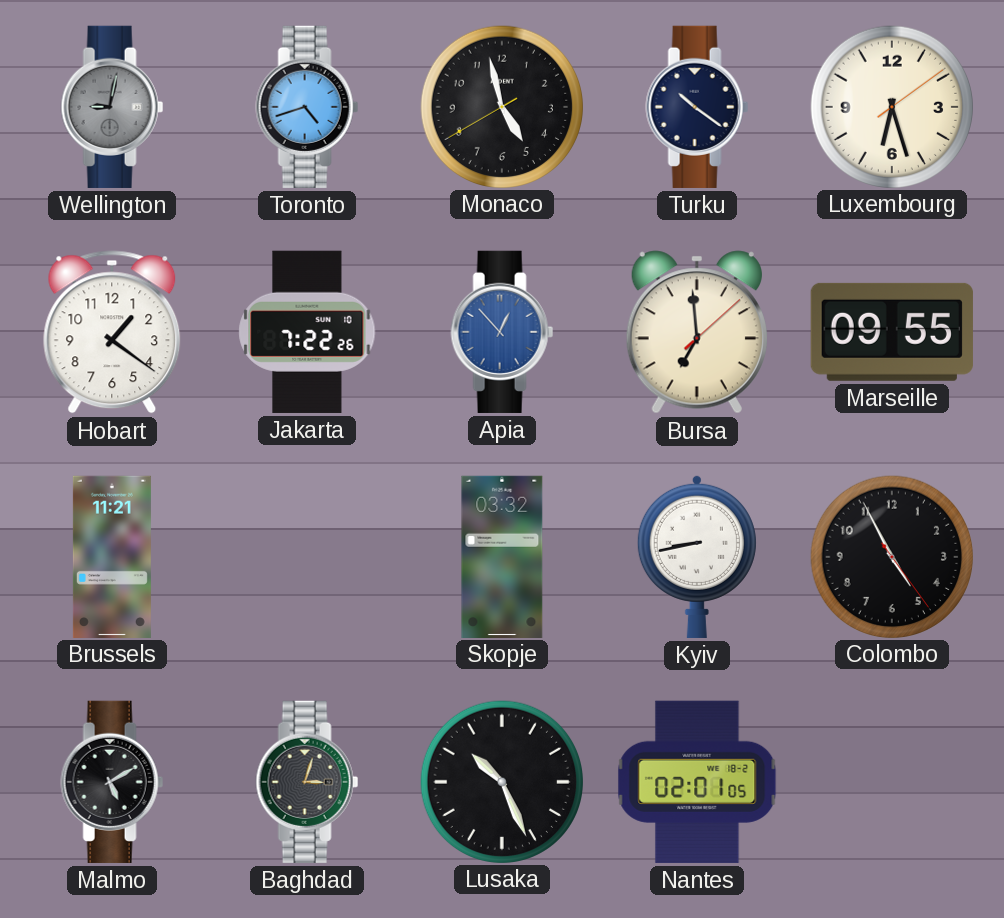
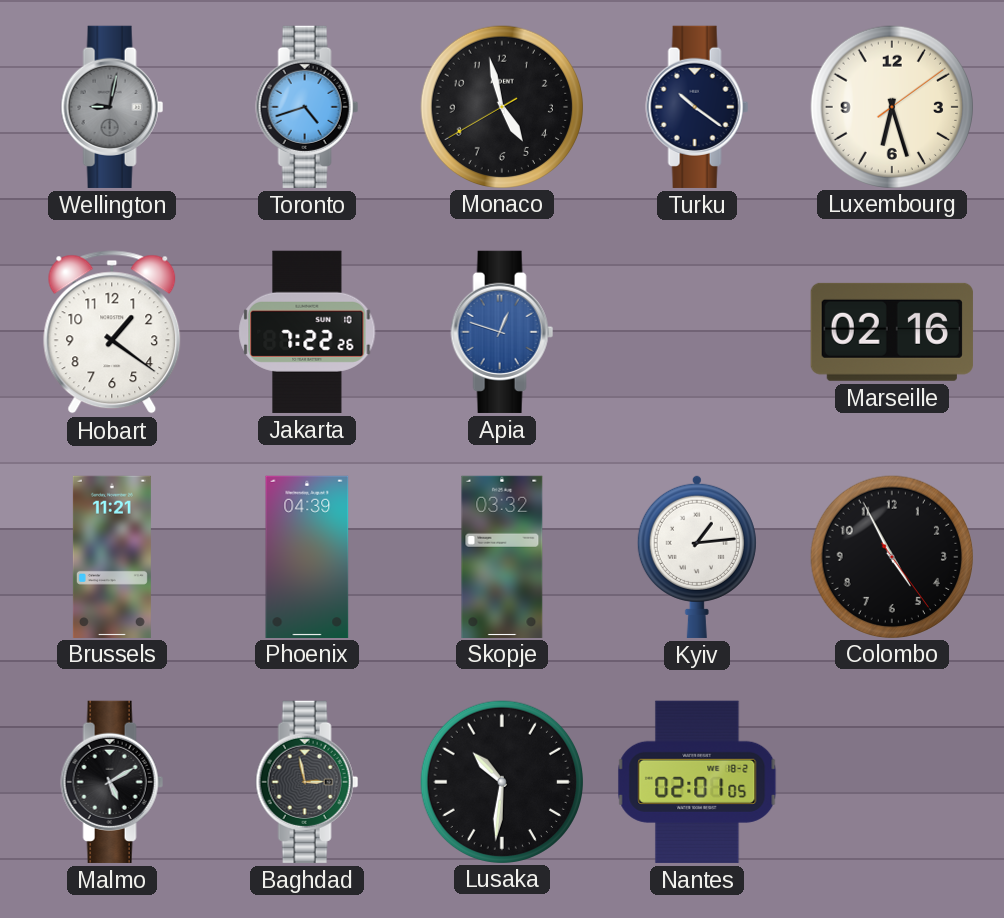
Apia: 12:53 -> 12:48 (502, 332)
Bursa: 6:59 -> none (697, 332)
Marseille: 09:55 -> 02:16 (892, 332)
Phoenix: none -> 04:39 (307, 556)
Kyiv: 8:43 -> 1:14 (697, 556)
Baghdad: 3:03 -> 2:58 (307, 782)
Lusaka: 10:26 -> 10:31 (501, 781)
